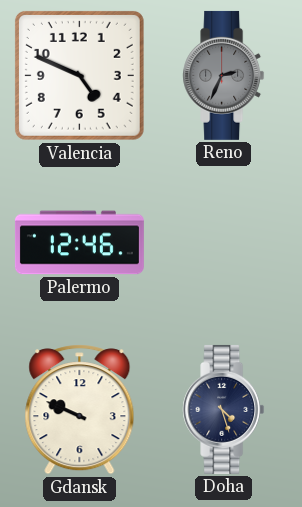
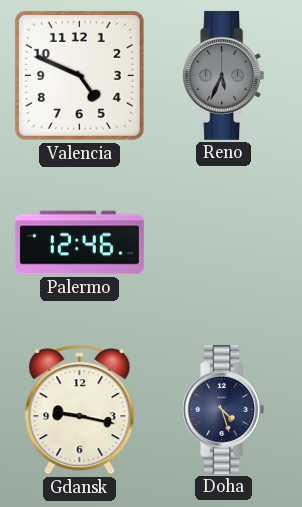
Reno: 2:34 -> 5:34 (224, 75)
Gdansk: 9:49 -> 9:17 (80, 410)
